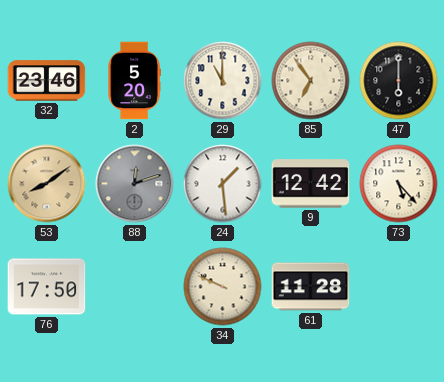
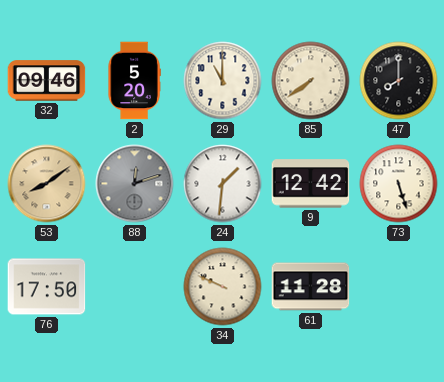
32: 23:46 -> 09:46 (47, 81)
85: 6:54 -> 7:39 (311, 81)
47: 6:00 -> 8:00 (399, 81)
24: 1:29 -> 1:31 (223, 184)
73: 5:23 -> 5:27 (399, 184)
